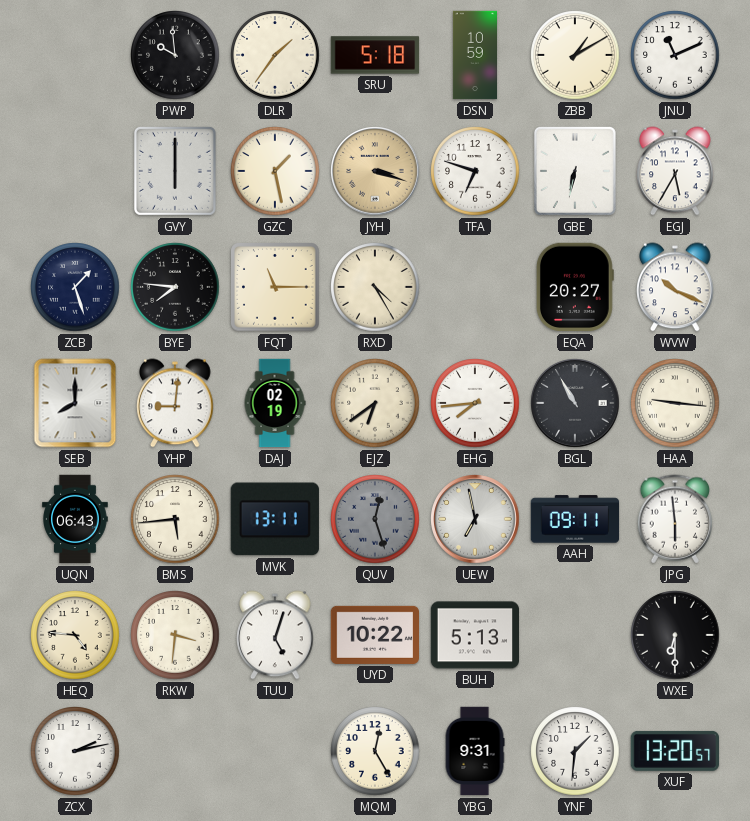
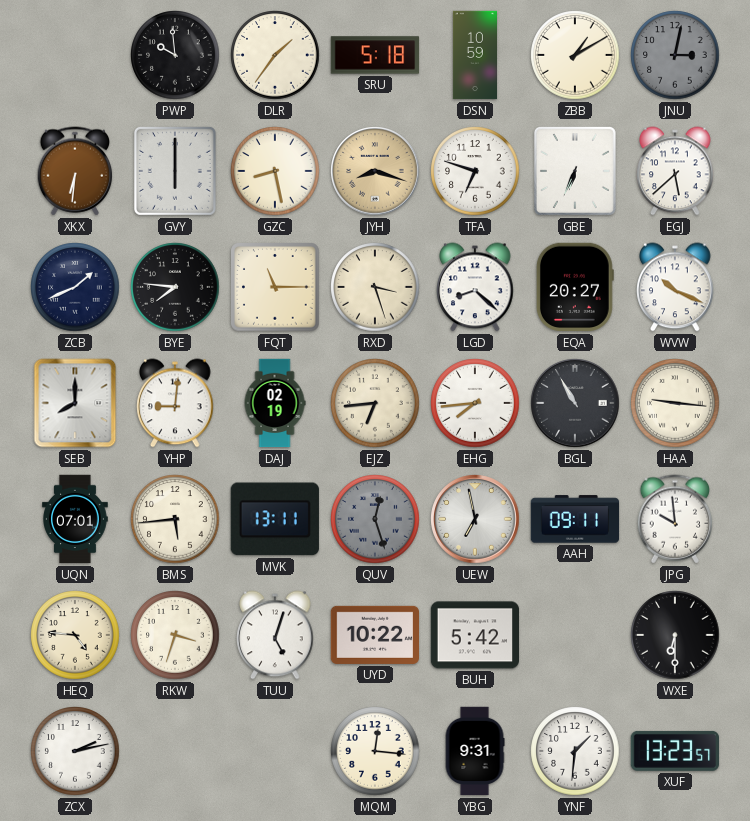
JNU: 11:11 -> 3:02 (675, 55)
JNU dial: white -> grey (675, 55)
XKX: none -> 6:31 (75, 171)
GZC: 1:28 -> 8:28 (275, 171)
JYH: 3:18 -> 8:18 (375, 171)
GBE: 6:32 -> 6:34 (575, 171)
EGJ: 5:35 -> 5:38 (675, 171)
ZCB: 1:27 -> 1:41 (75, 287)
RXD: 4:25 -> 3:27 (375, 287)
LGD: none -> 8:22 (475, 287)
EJZ: 6:39 -> 6:44 (375, 403)
UQN: 06:43 -> 07:01 (76, 519)
JPG: 5:59 -> 9:59 (675, 519)
RKW: 3:31 -> 3:33 (175, 635)
BUH: 5:13 -> 5:42 (475, 635)
MQM: 12:25 -> 12:16 (375, 751)
XUF: 13:20 -> 13:23 (674, 751)
